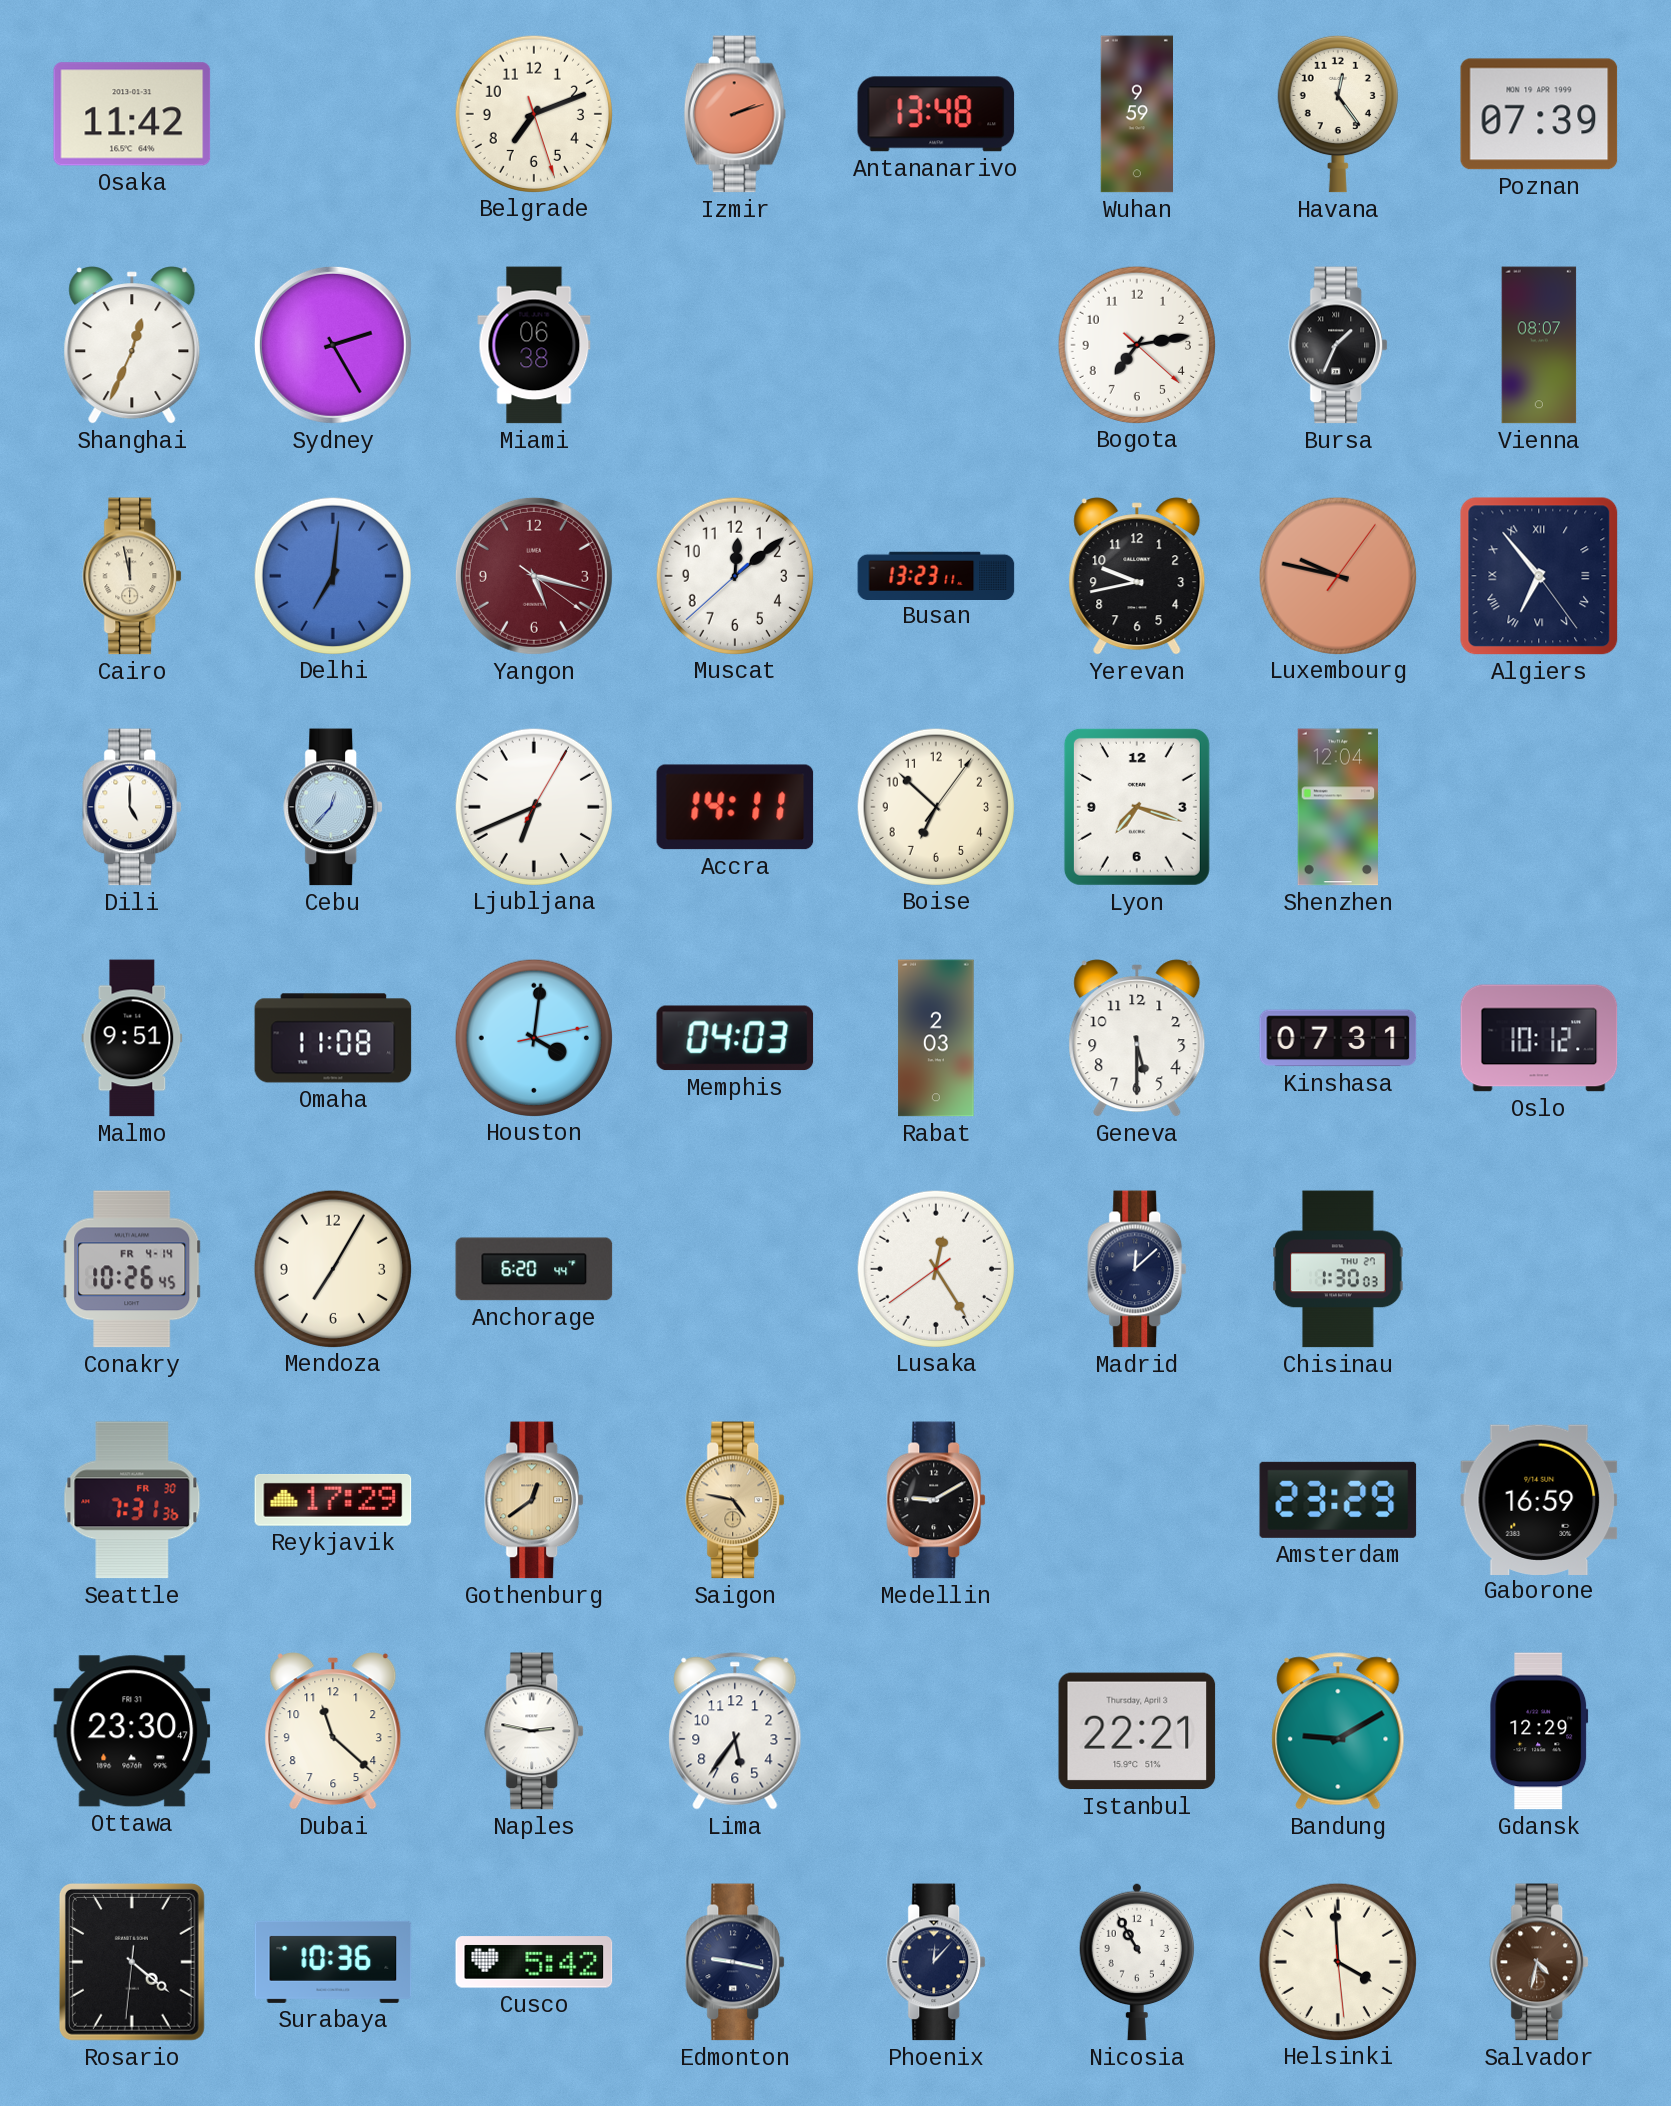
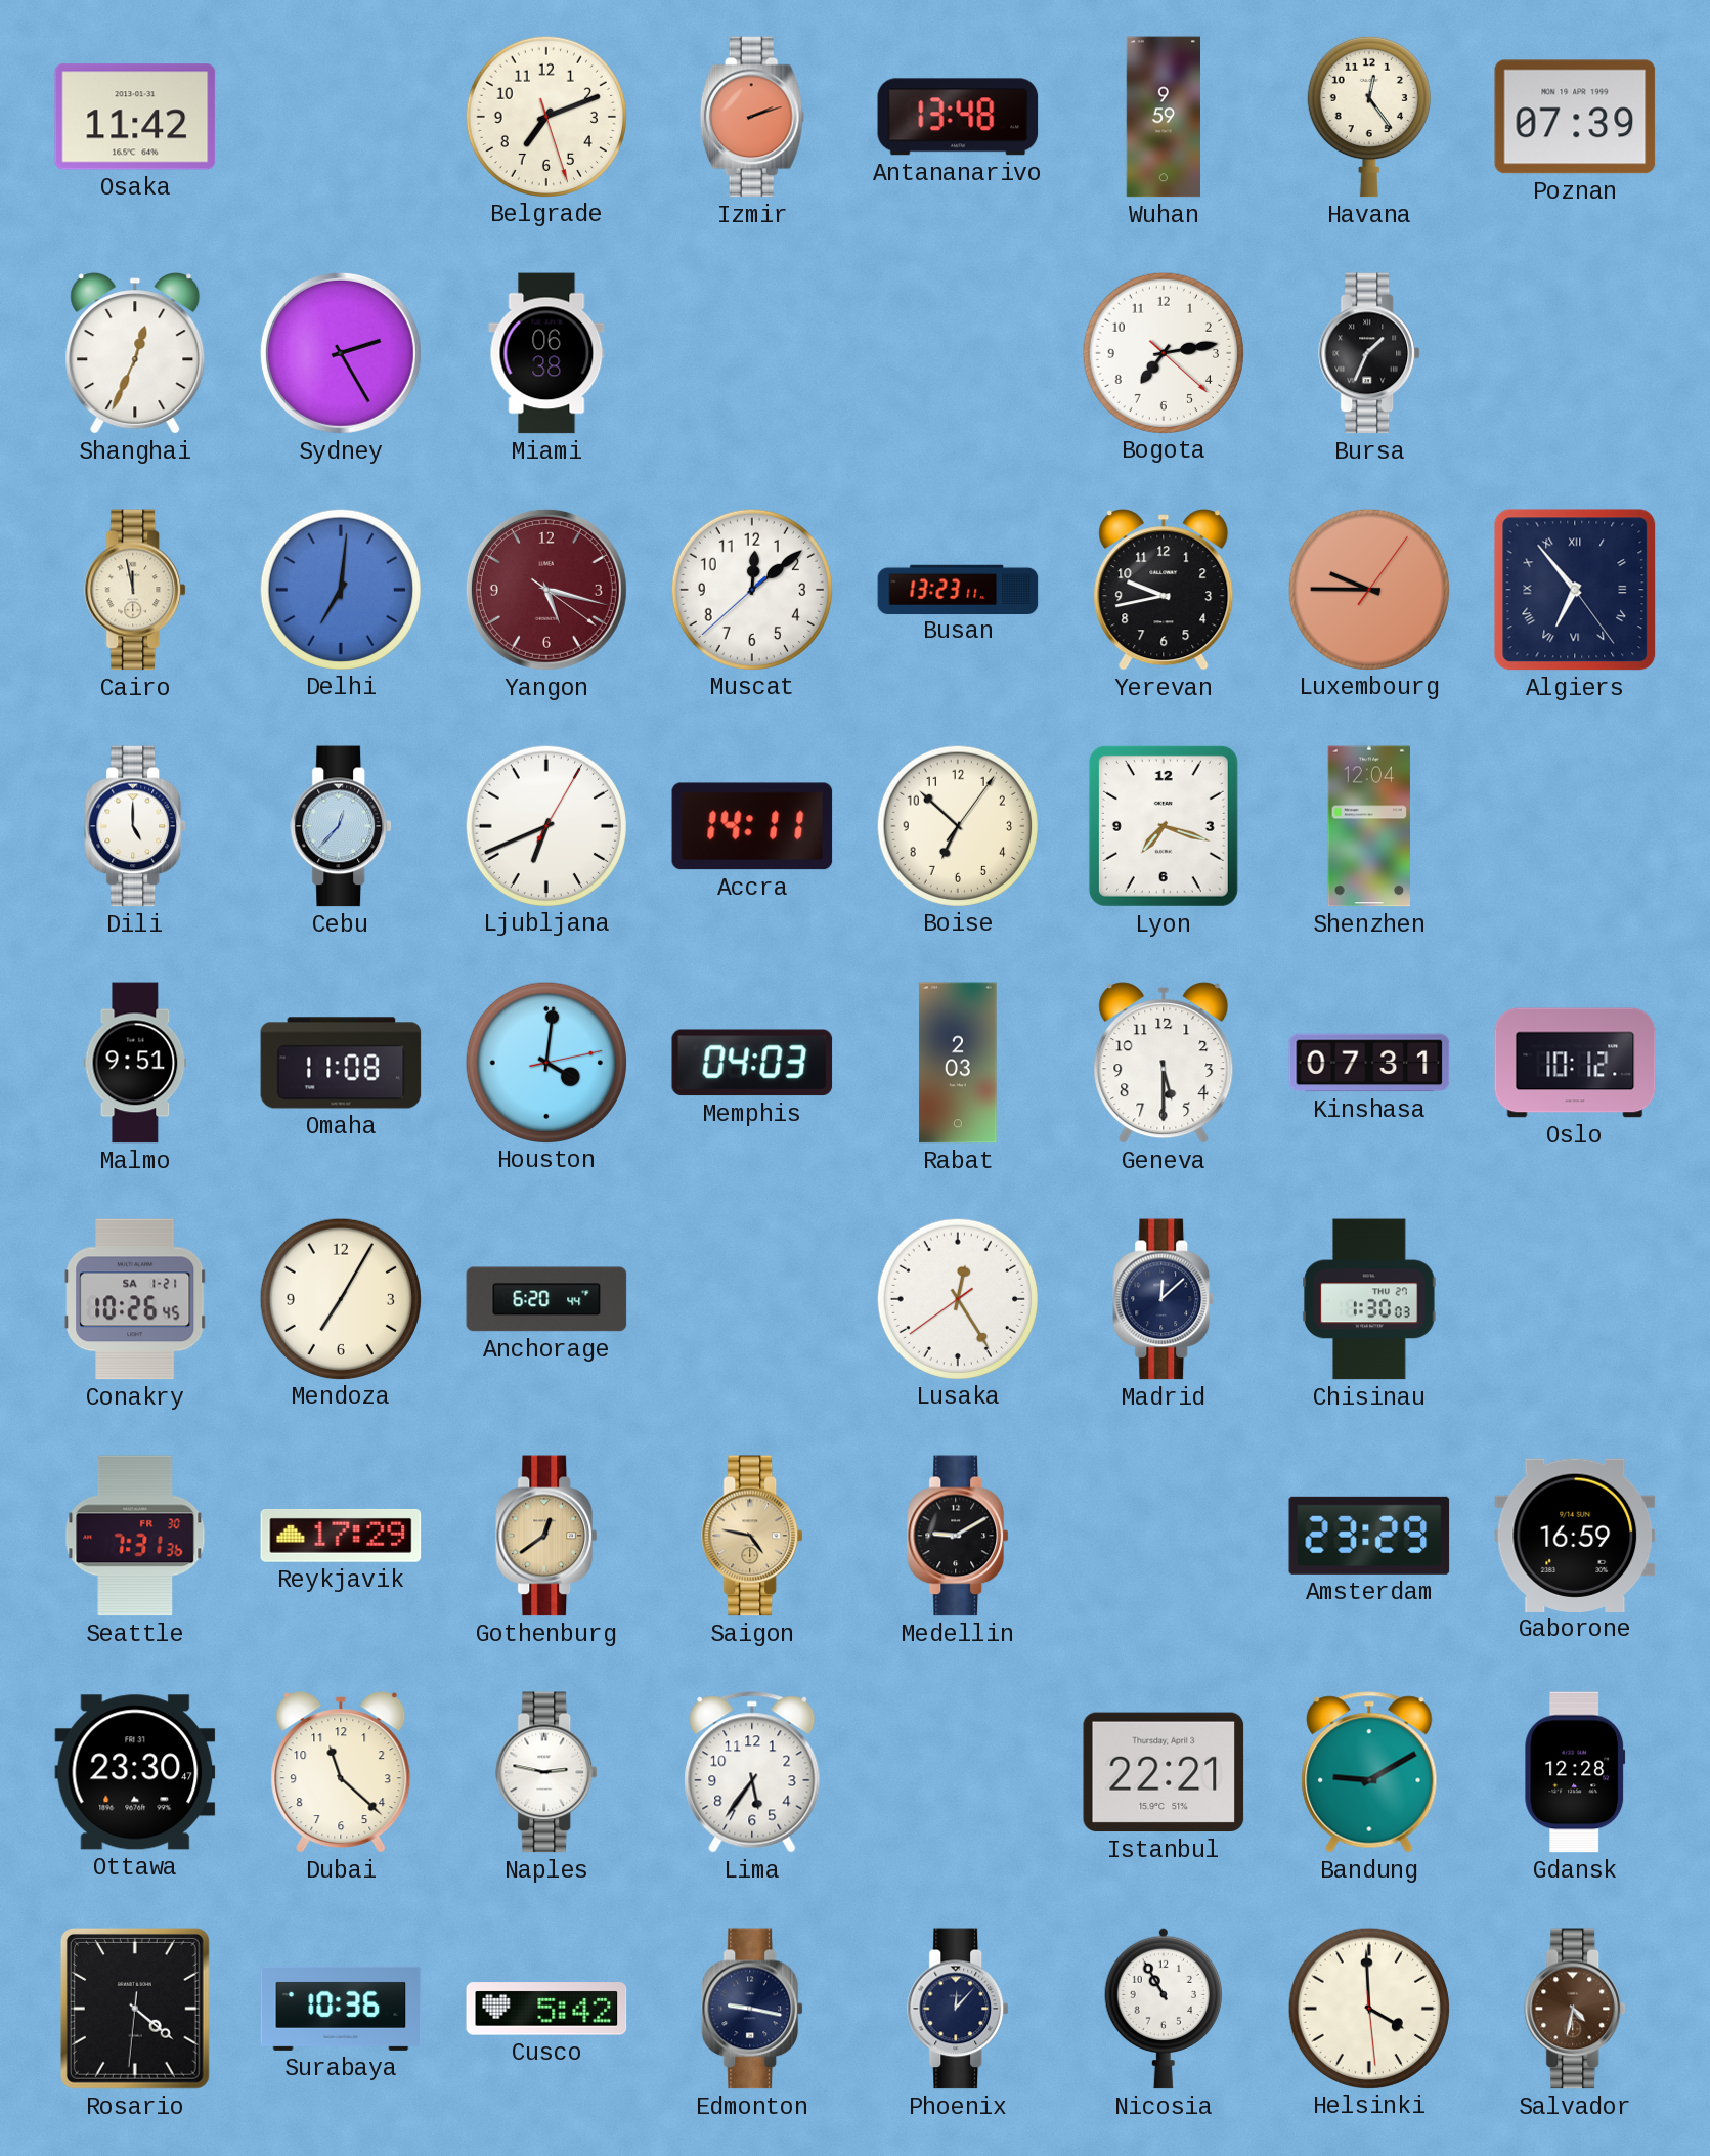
Vienna: 08:07 -> none (1539, 345)
Luxembourg: 9:47 -> 9:45 (1368, 589)
Conakry date: FR 4-14 -> SA 1-21 (135, 1299)
Gdansk: 12:29 -> 12:28 (1575, 1772)
